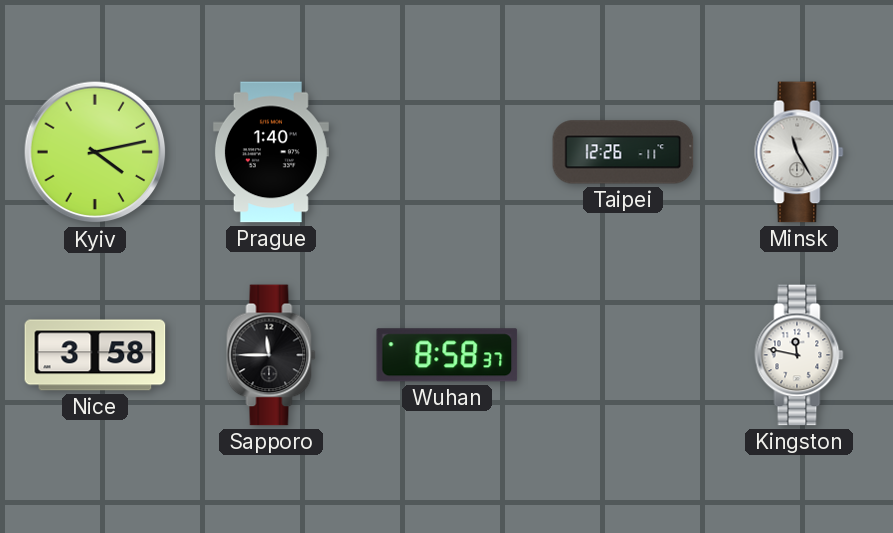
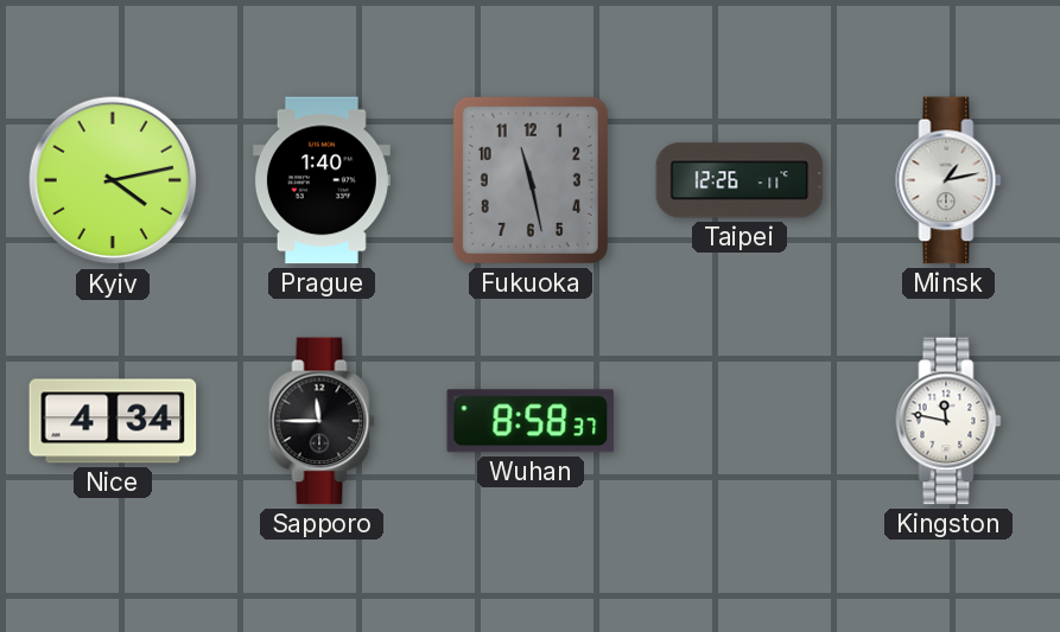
Fukuoka: none -> 11:28 (531, 180)
Minsk: 11:25 -> 1:13 (948, 180)
Nice: 3:58 -> 4:34 (113, 421)
